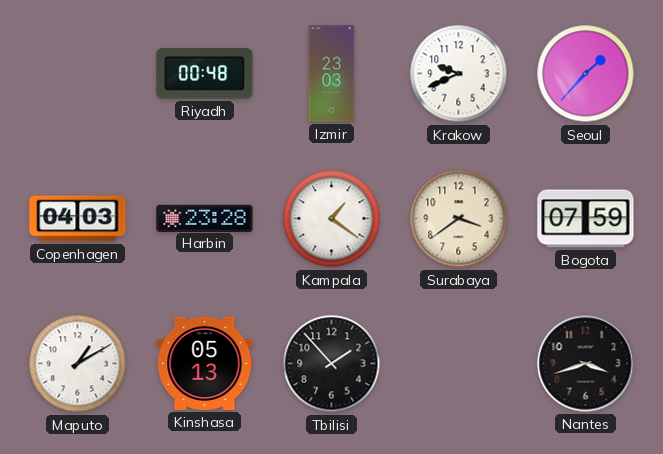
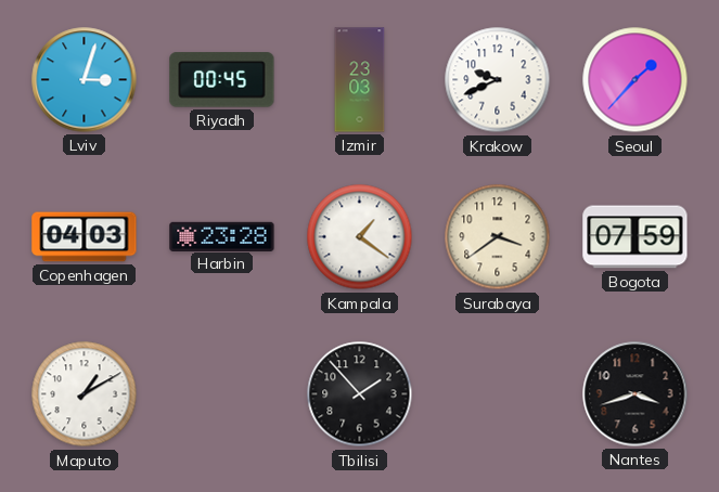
Lviv: none -> 3:03 (85, 80)
Riyadh: 00:48 -> 00:45 (222, 80)
Kinshasa: 05:13 -> none (205, 363)
